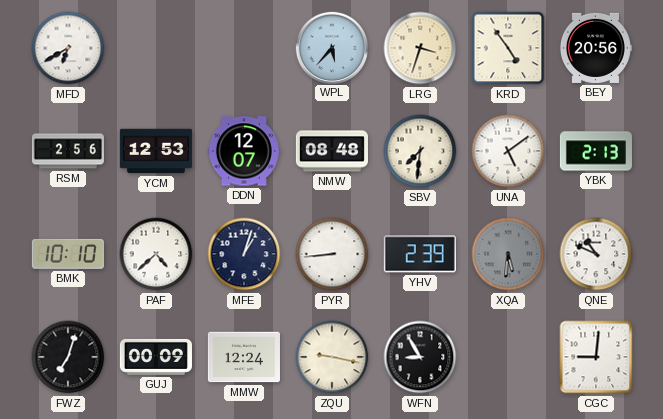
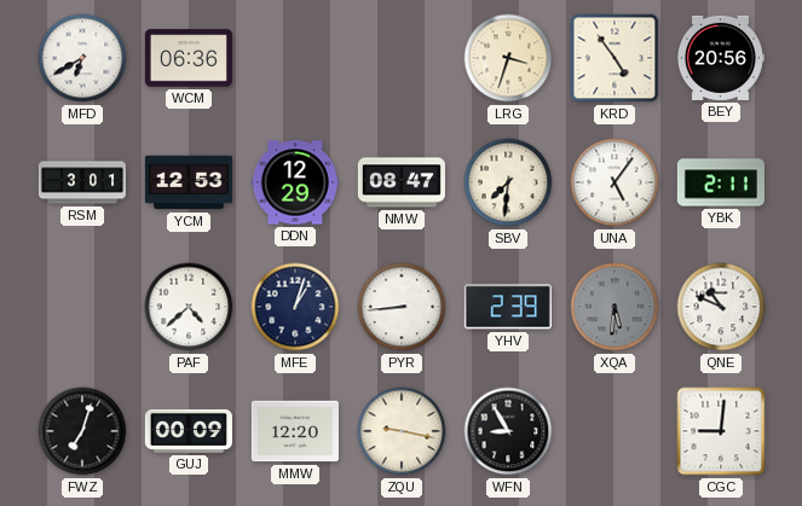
WCM: none -> 06:36 (189, 58)
WPL: 5:37 -> none (331, 47)
RSM: 2:56 -> 3:01 (82, 182)
DDN: 12:07 -> 12:29 (295, 182)
NMW: 08:48 -> 08:47 (402, 182)
UNA: 5:09 -> 5:06 (615, 182)
YBK: 2:13 -> 2:11 (721, 182)
BMK: 10:10 -> none (68, 254)
MMW: 12:24 -> 12:20 (295, 431)
